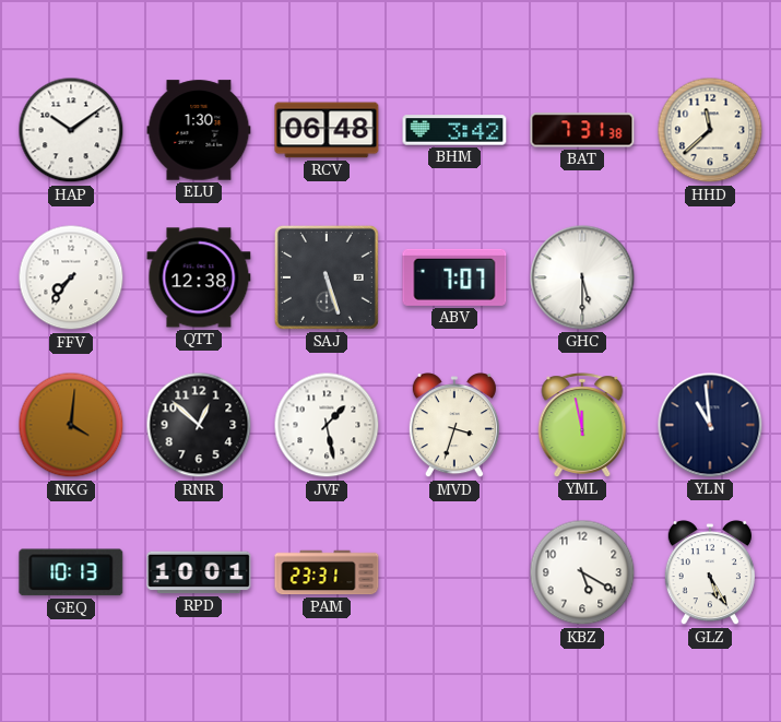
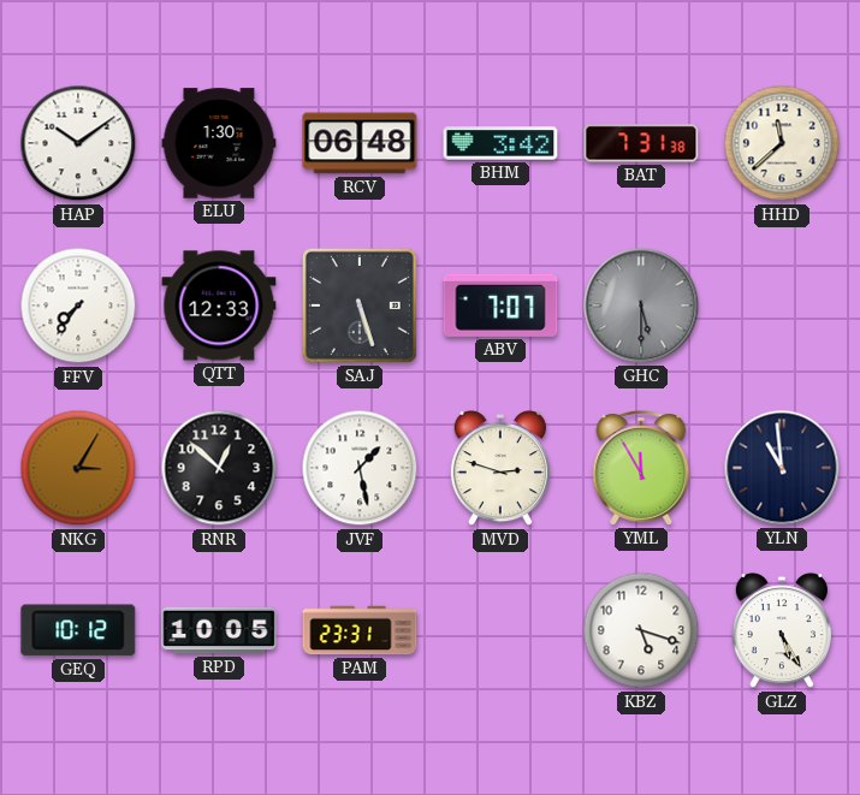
QTT: 12:38 -> 12:33 (219, 305)
GHC dial: white -> grey (641, 305)
NKG: 4:01 -> 3:05 (78, 468)
MVD: 3:33 -> 2:48 (500, 469)
YML: 11:58 -> 11:55 (641, 468)
GEQ: 10:13 -> 10:12 (78, 630)
RPD: 10:01 -> 10:05 (219, 630)
KBZ: 5:20 -> 5:18 (641, 630)
